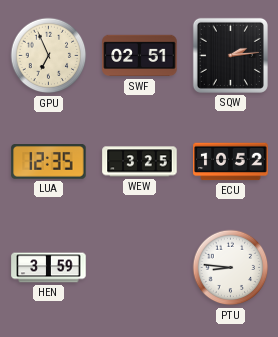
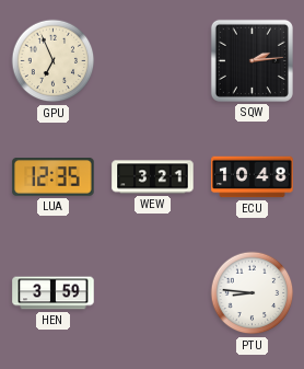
SWF: 02:51 -> none (140, 56)
WEW: 3:25 -> 3:21 (153, 177)
ECU: 10:52 -> 10:48 (253, 177)
